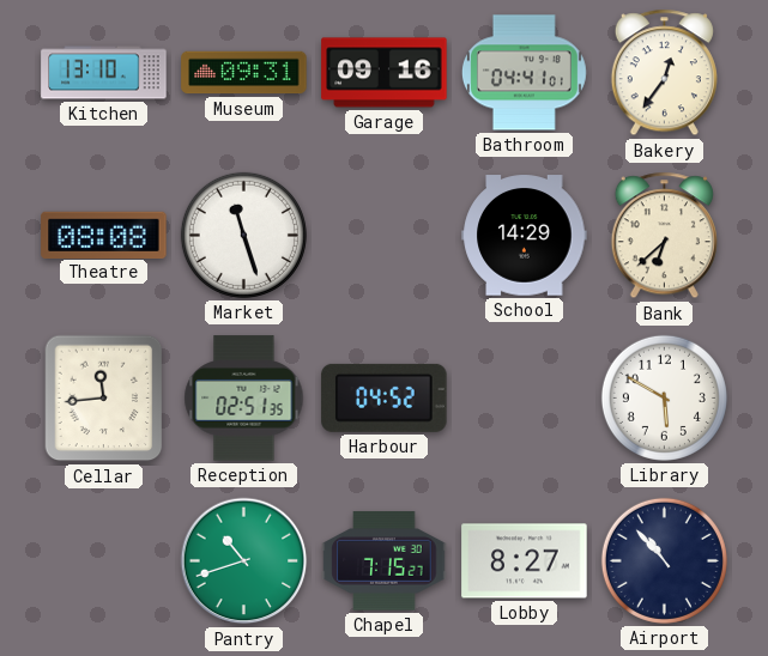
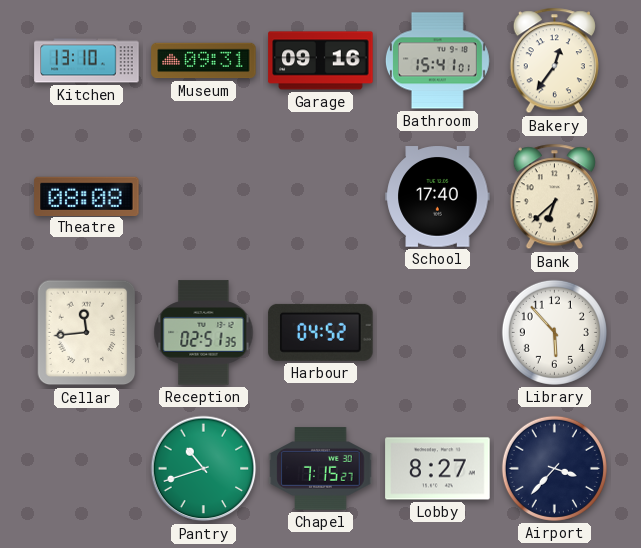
Bathroom: 04:41 -> 15:41 (437, 61)
Market: 11:27 -> none (243, 235)
School: 14:29 -> 17:40 (438, 197)
Library: 5:50 -> 5:53 (554, 332)
Airport: 10:53 -> 3:37 (554, 468)
